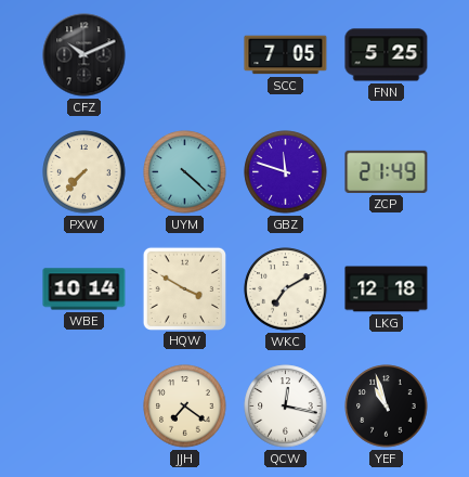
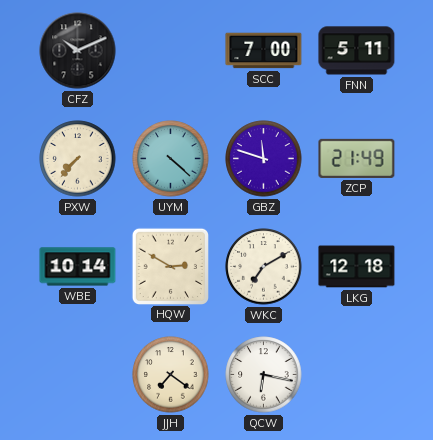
SCC: 7:05 -> 7:00 (264, 51)
FNN: 5:25 -> 5:11 (357, 51)
HQW: 3:50 -> 2:50 (170, 266)
QCW: 12:17 -> 6:17 (264, 375)
YEF: 10:57 -> none (387, 407)
